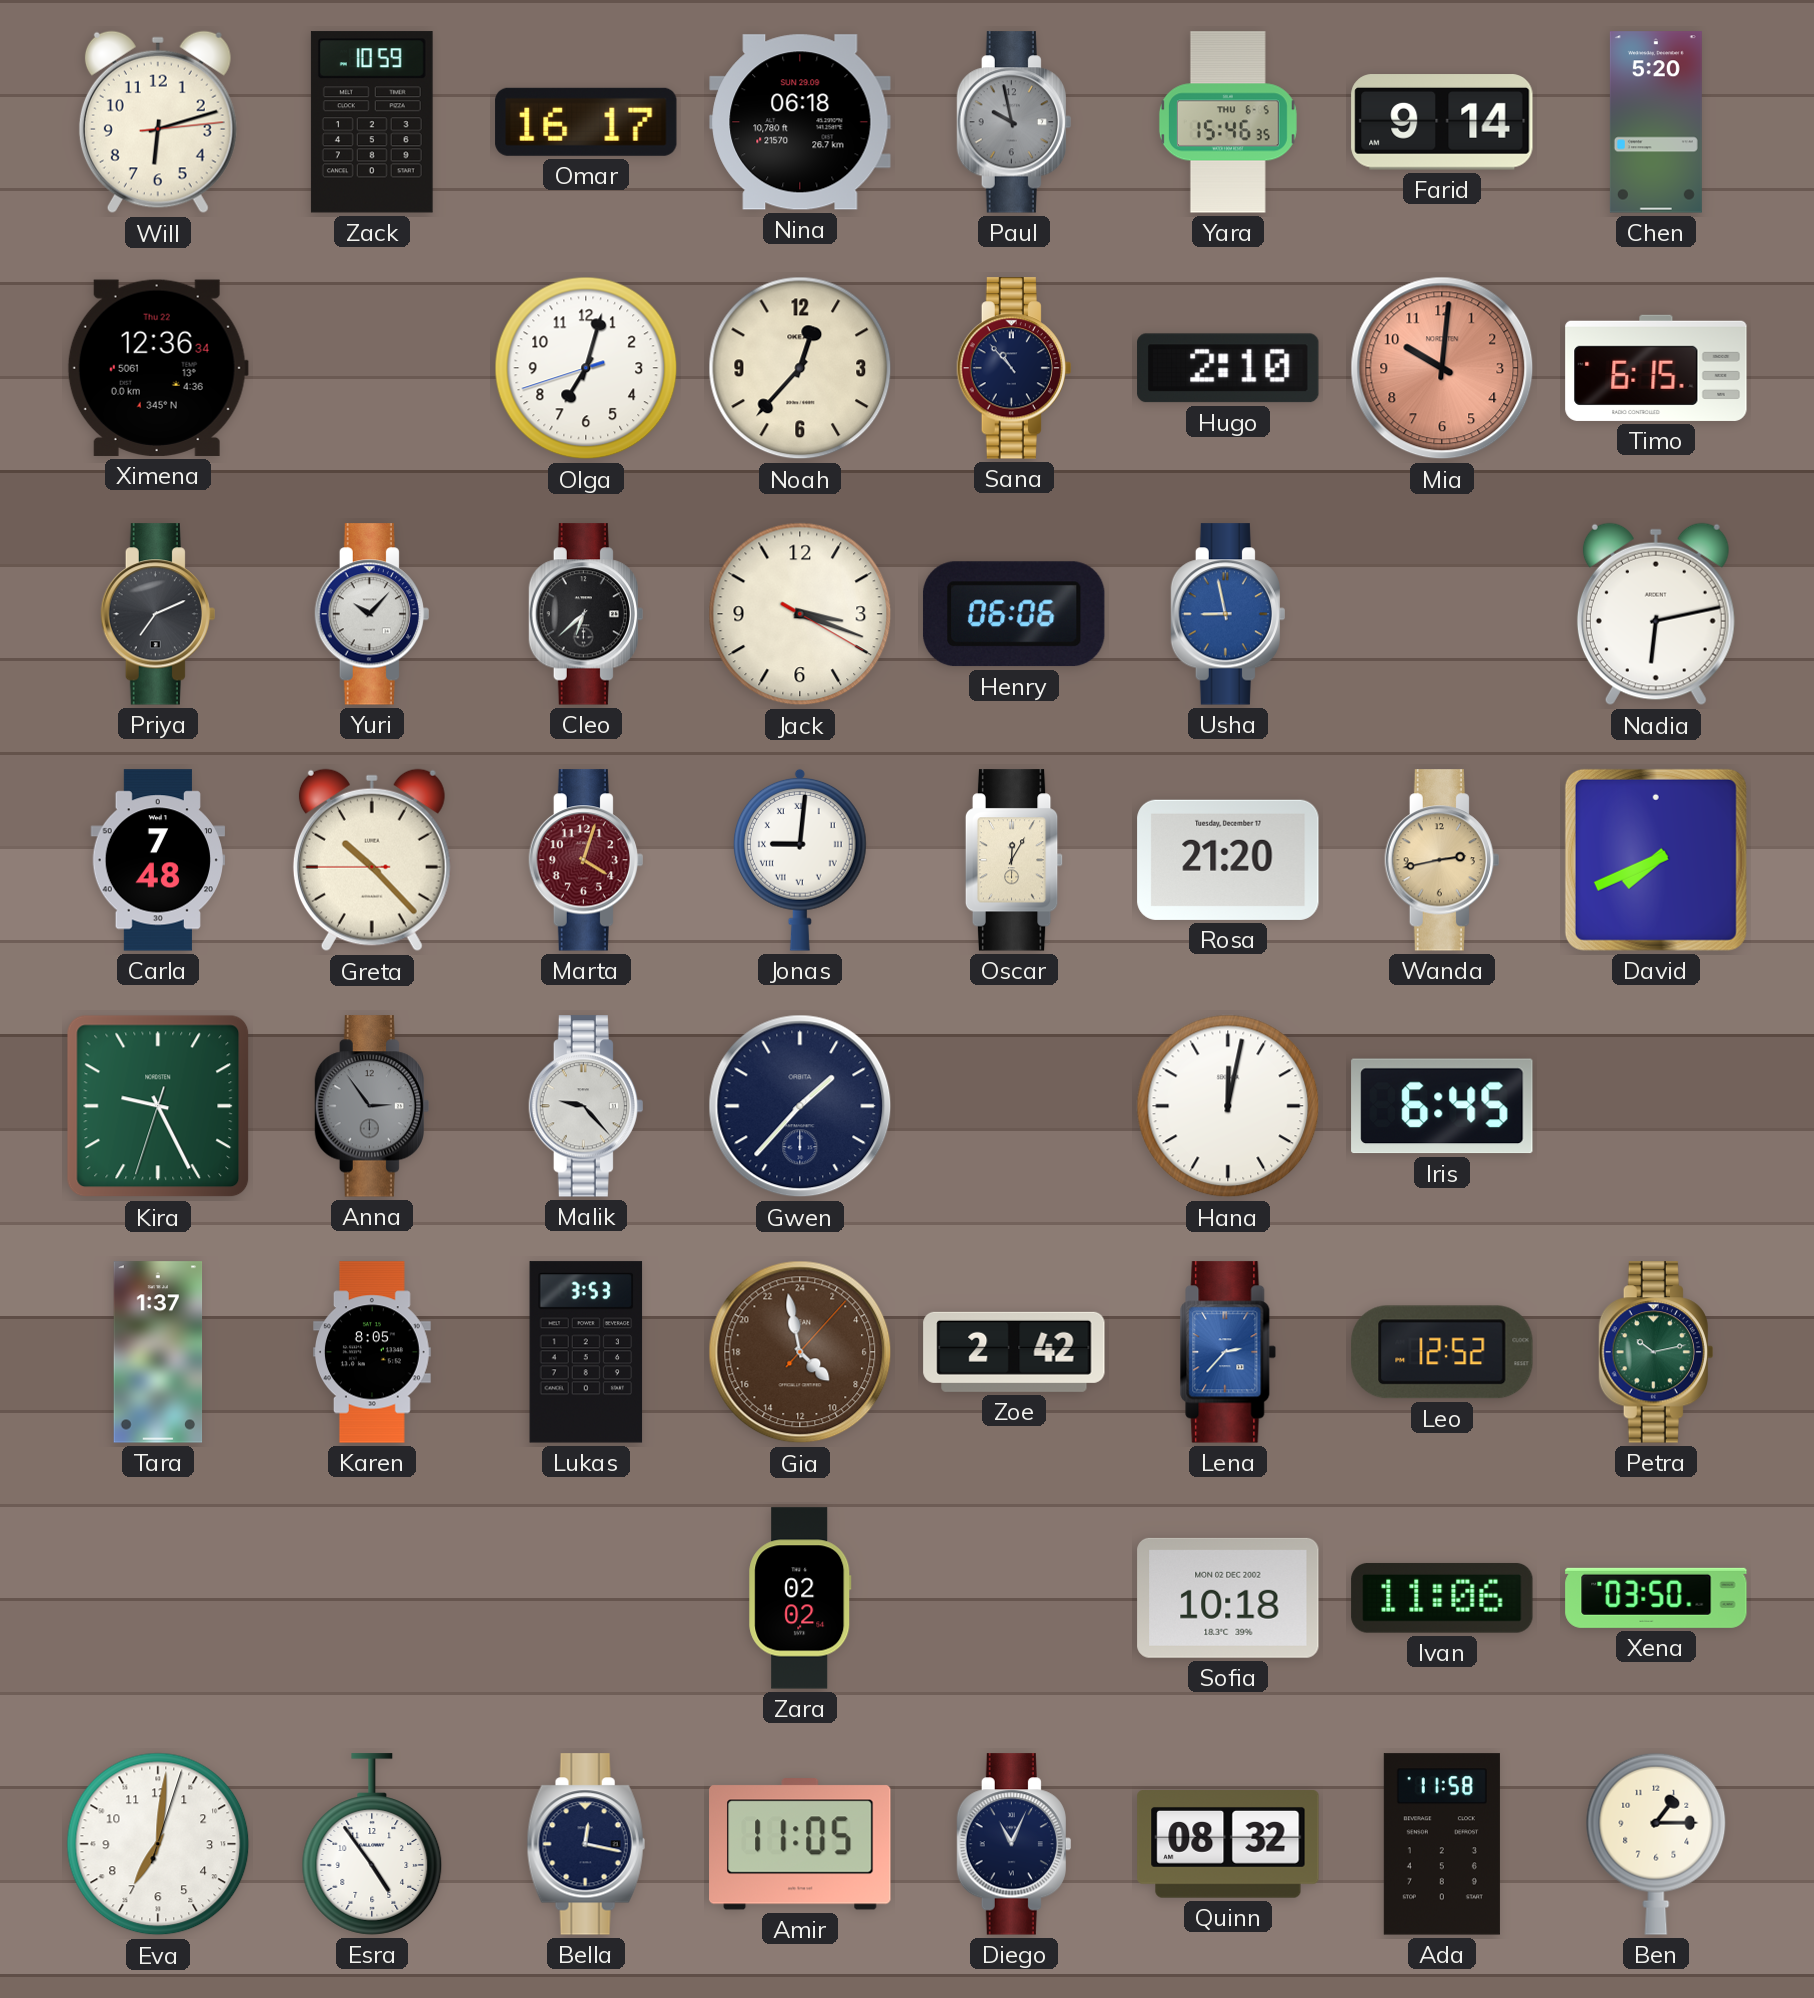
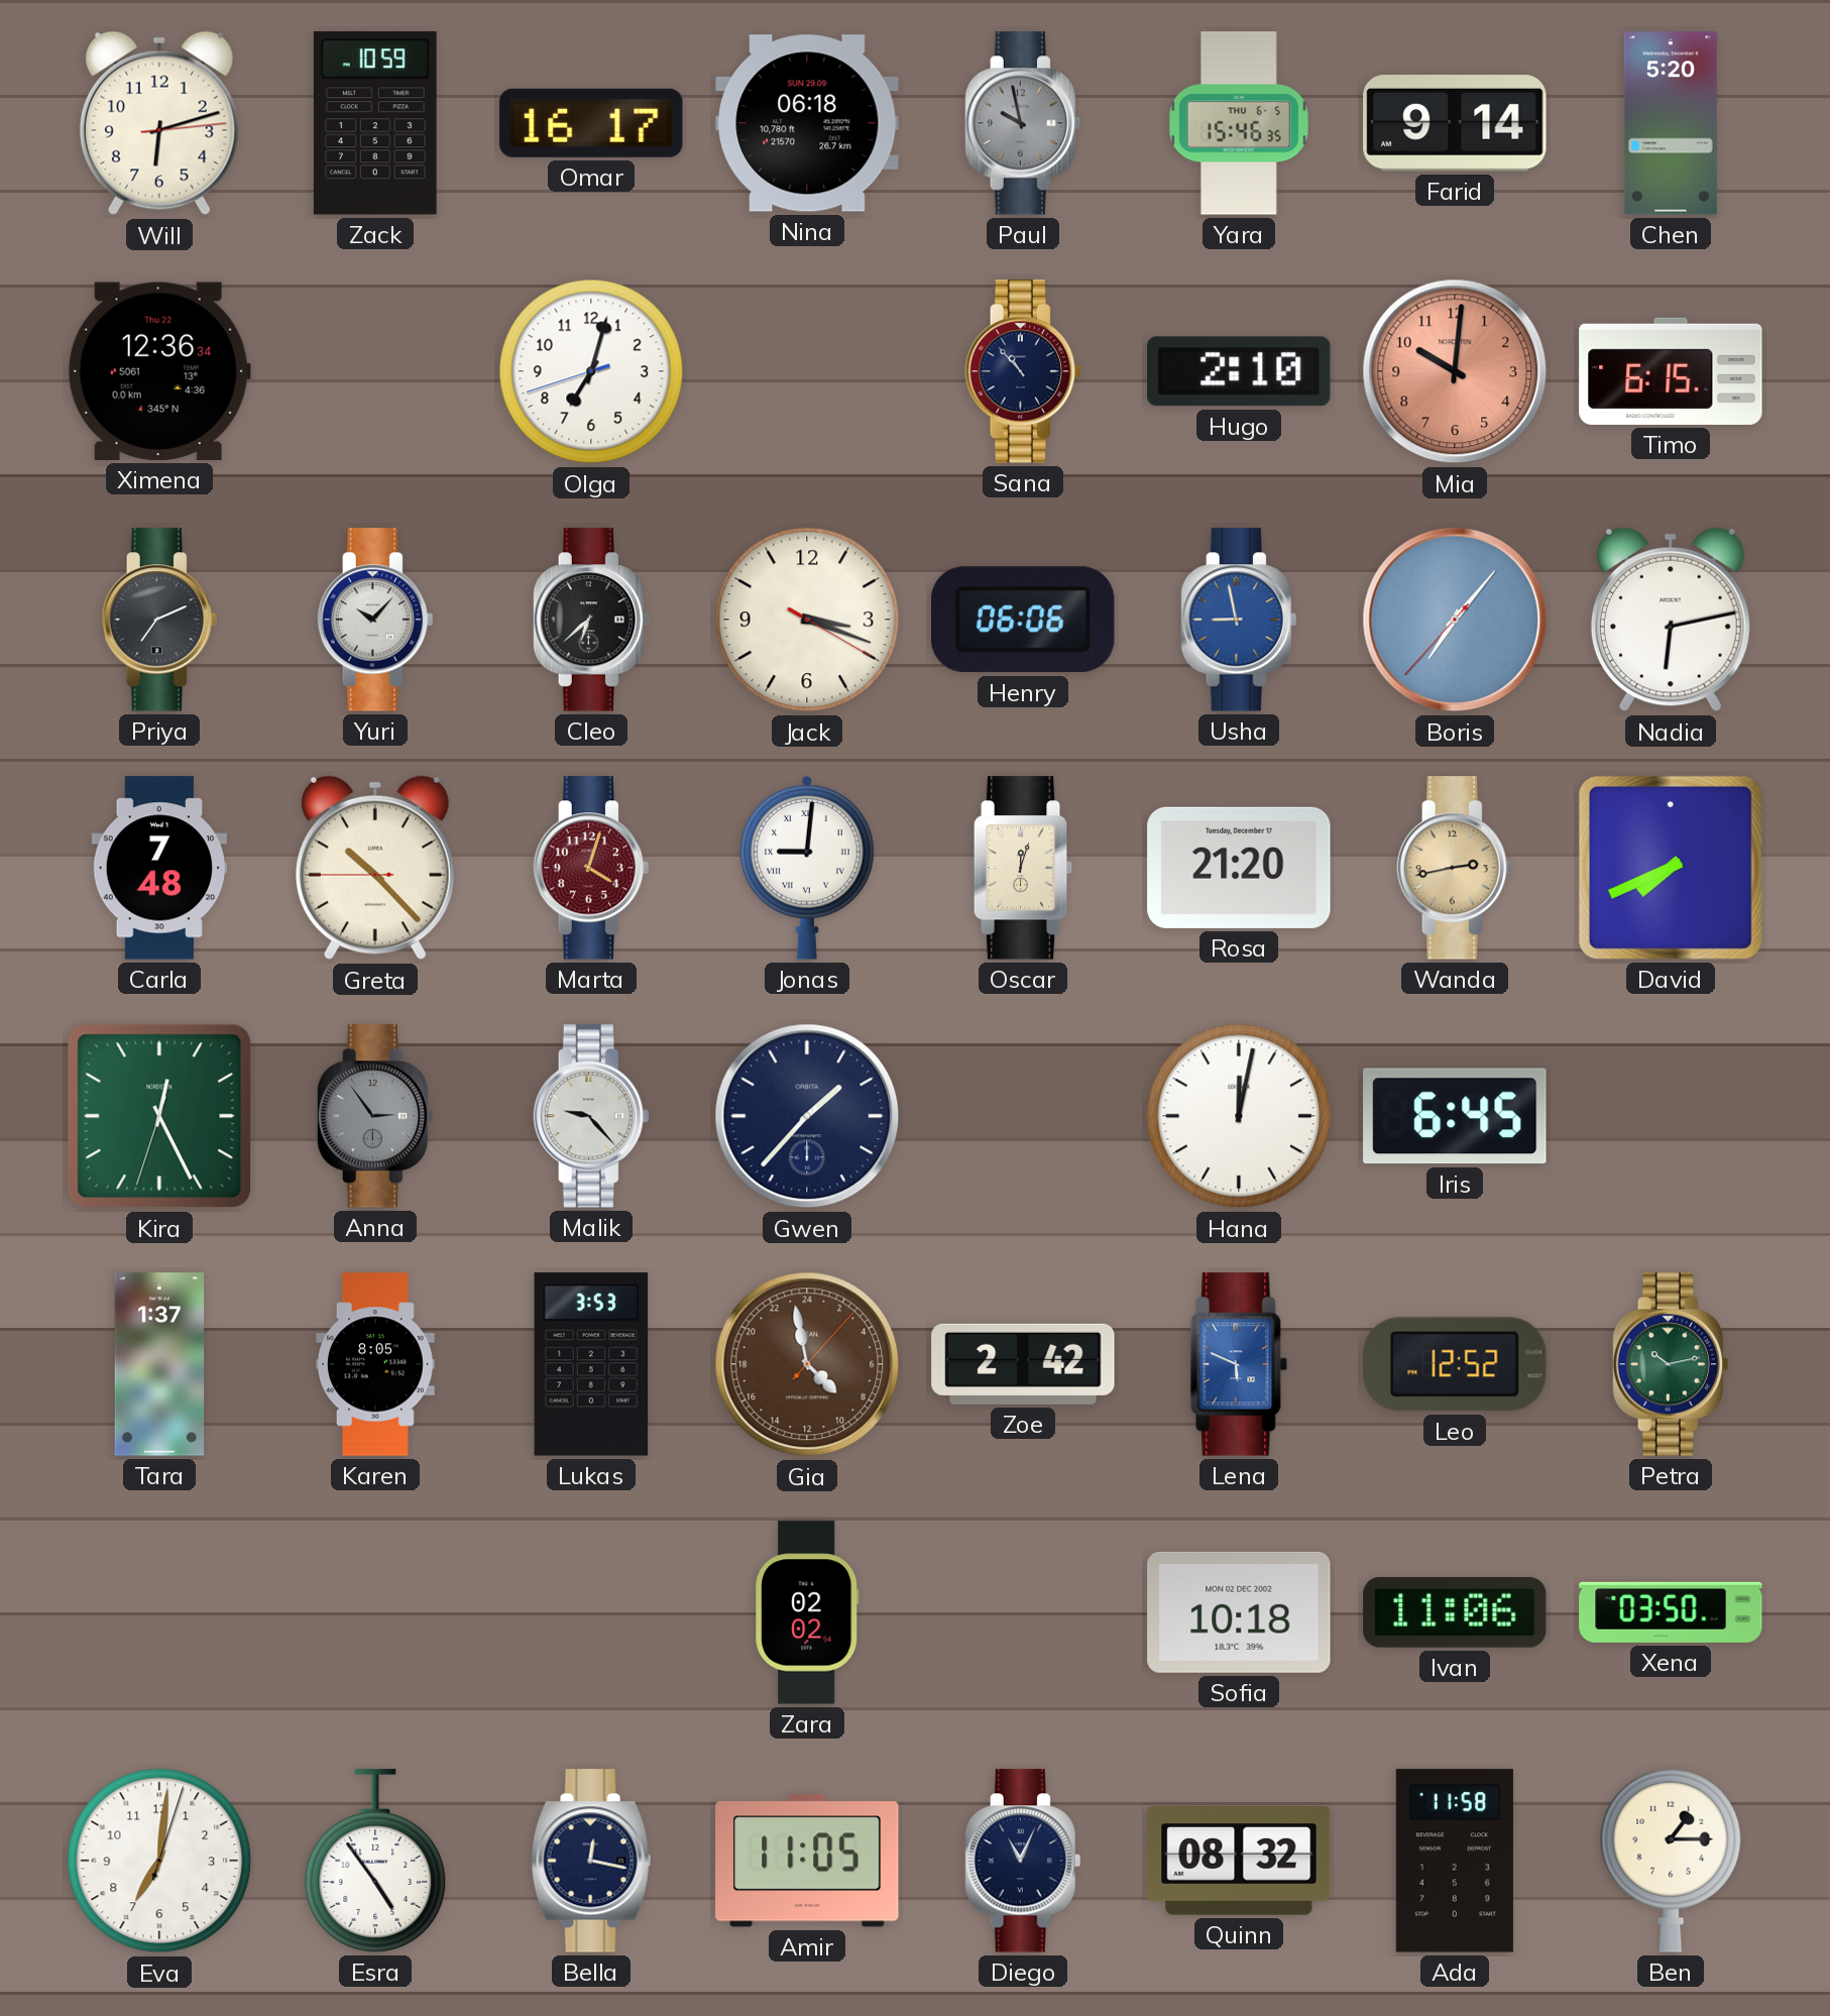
Noah: 12:37 -> none (800, 368)
Boris: none -> 7:06 (1455, 620)
Oscar: 12:05 -> 12:03 (1023, 868)
Kira: 9:25 -> 12:25 (159, 1116)
Lena: 2:37 -> 5:49 (1239, 1364)
